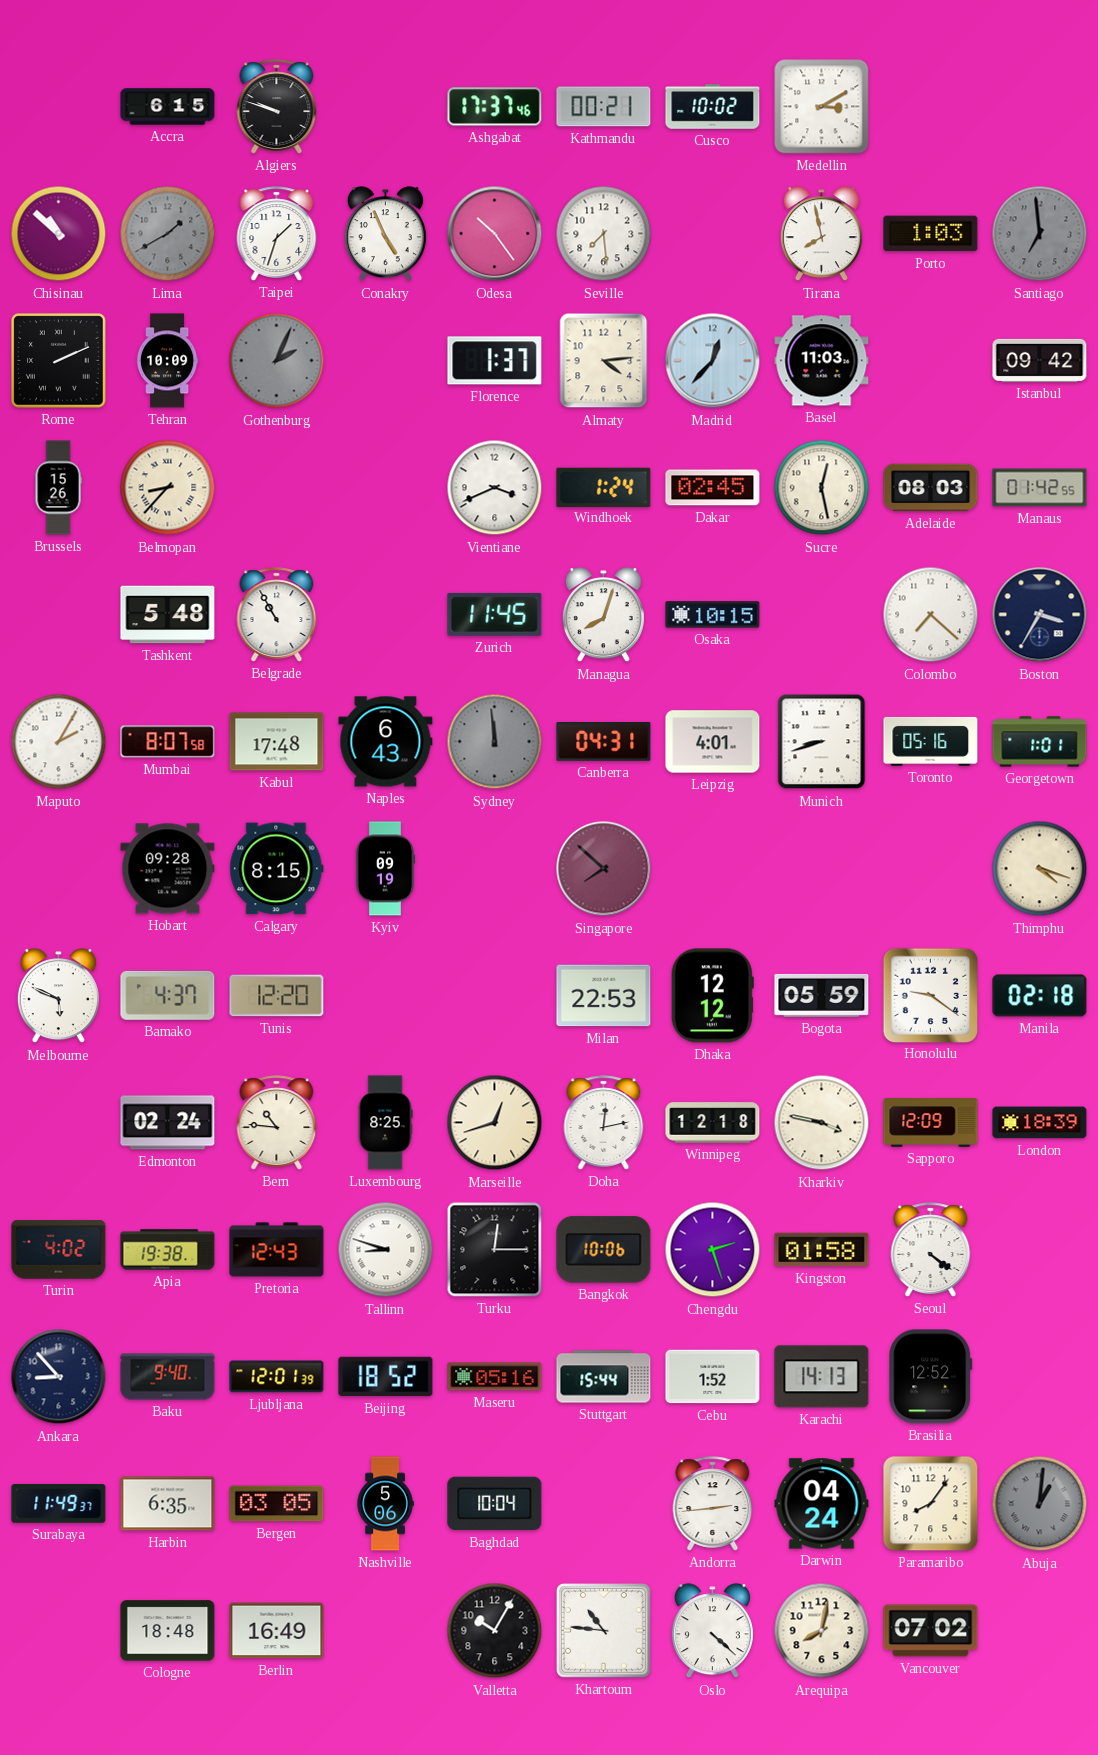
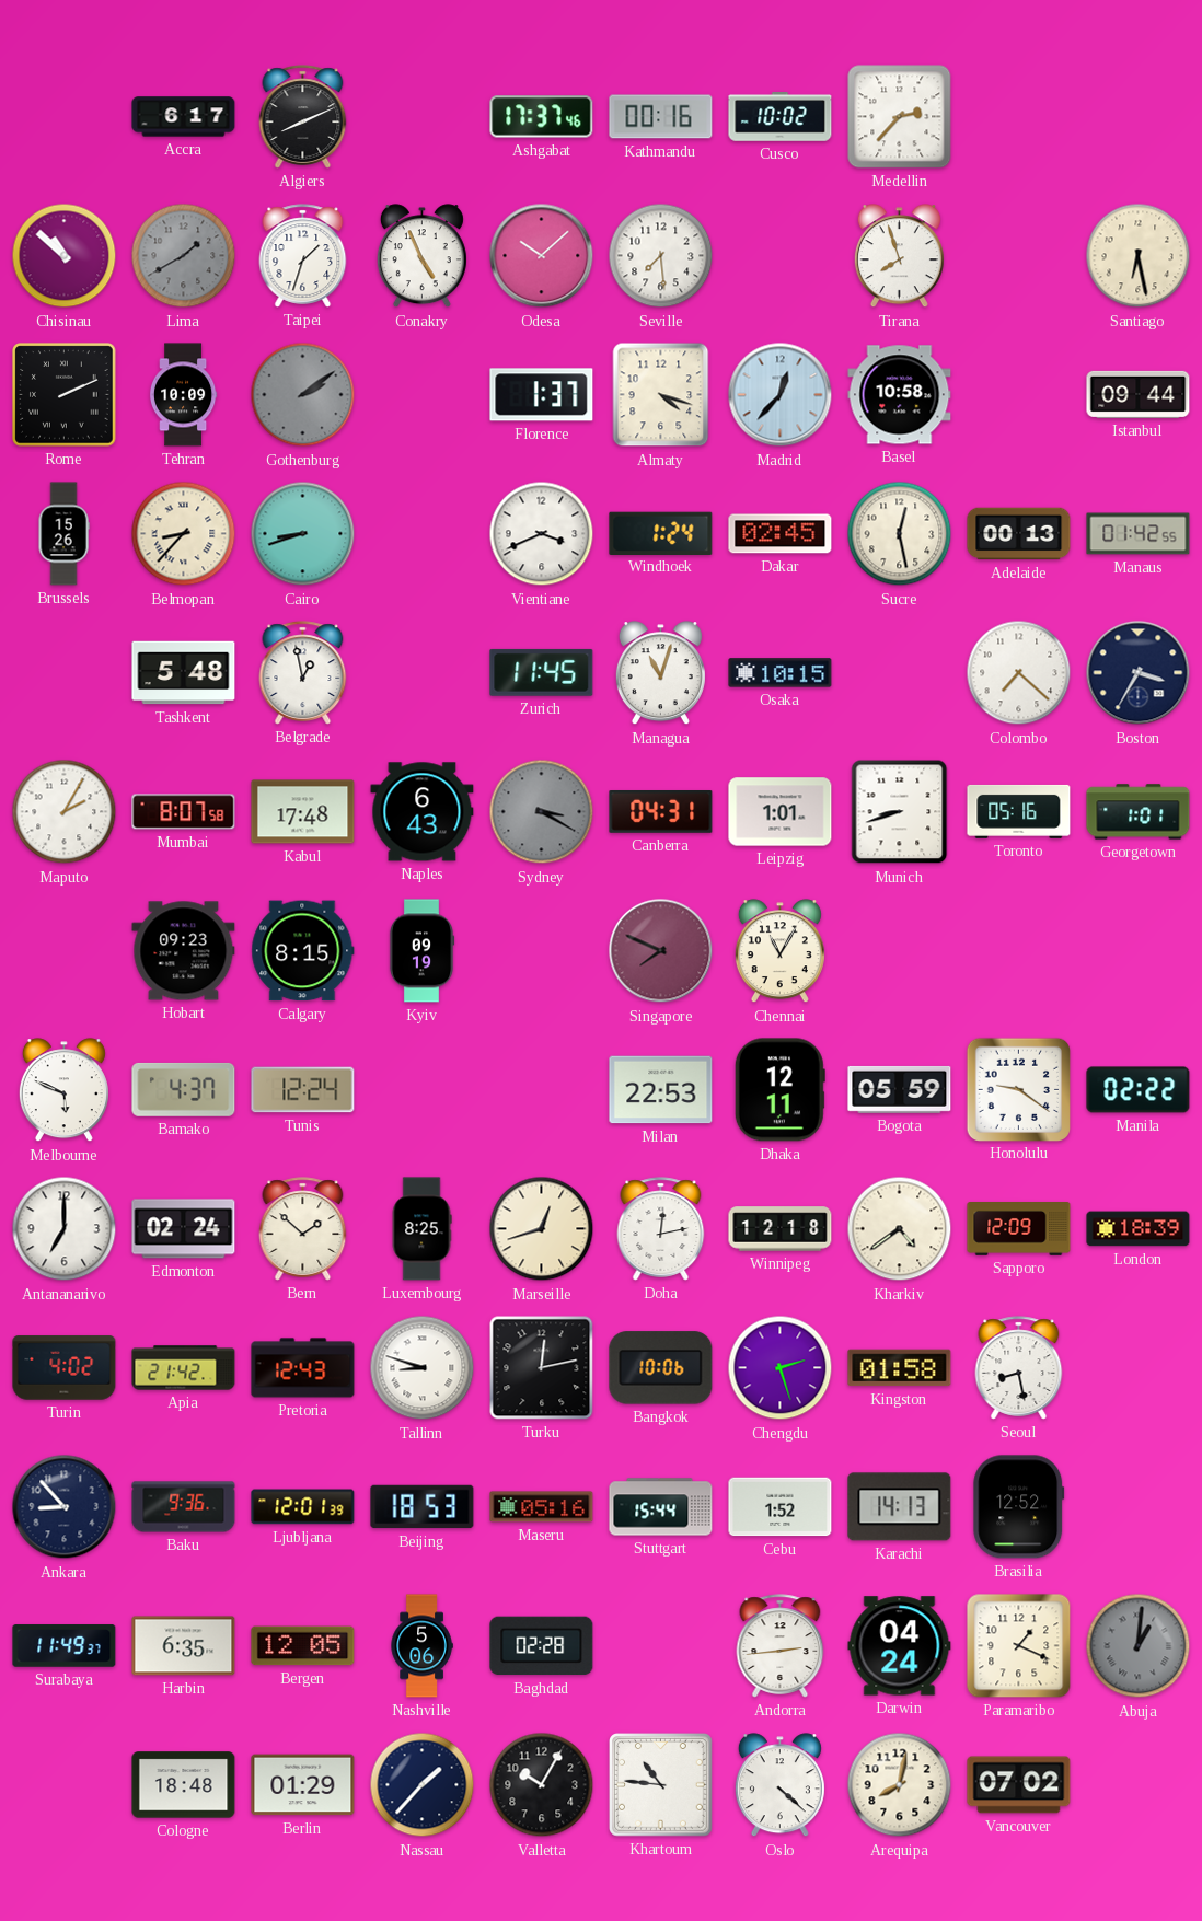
Accra: 6:15 -> 6:17 (184, 117)
Algiers: 9:48 -> 8:11 (303, 117)
Kathmandu: 00:21 -> 00:16 (661, 117)
Medellin: 3:10 -> 2:37 (900, 117)
Odesa: 10:24 -> 10:08 (542, 256)
Tirana: 7:58 -> 7:57 (899, 256)
Porto: 1:03 -> none (931, 234)
Santiago: 6:59 -> 6:28 (1139, 256)
Santiago dial: grey -> cream (1139, 256)
Gothenburg: 2:04 -> 2:09 (303, 395)
Almaty: 4:14 -> 4:18 (661, 395)
Basel: 11:03 -> 10:58 (900, 395)
Istanbul: 09:42 -> 09:44 (1139, 394)
Cairo: none -> 8:42 (303, 534)
Adelaide: 08:03 -> 00:13 (1019, 534)
Belgrade: 10:55 -> 12:58 (303, 673)
Managua: 8:03 -> 11:03 (660, 673)
Sydney: 11:59 -> 3:20 (542, 812)
Leipzig: 4:01 -> 1:01 (781, 812)
Hobart: 09:28 -> 09:23 (184, 951)
Singapore: 7:52 -> 7:49 (661, 951)
Chennai: none -> 11:05 (779, 951)
Thimphu: 4:18 -> none (1040, 869)
Tunis: 12:20 -> 12:24 (303, 1090)
Dhaka: 12:12 -> 12:11 (779, 1090)
Manila: 02:18 -> 02:22 (1139, 1090)
Antananarivo: none -> 7:00 (65, 1229)
Bern: 10:46 -> 1:52 (303, 1229)
Kharkiv: 3:47 -> 4:39 (900, 1229)
Apia: 19:38 -> 21:42 (184, 1368)
Turku: 12:15 -> 12:13 (542, 1368)
Seoul: 4:21 -> 8:28 (1019, 1368)
Baku: 9:40 -> 9:36 (184, 1507)
Beijing: 18:52 -> 18:53 (423, 1507)
Bergen: 03:05 -> 12:05 (303, 1646)
Baghdad: 10:04 -> 02:28 (542, 1646)
Paramaribo: 8:06 -> 1:19 (1019, 1646)
Berlin: 16:49 -> 01:29 (303, 1785)
Nassau: none -> 1:37 (423, 1785)
